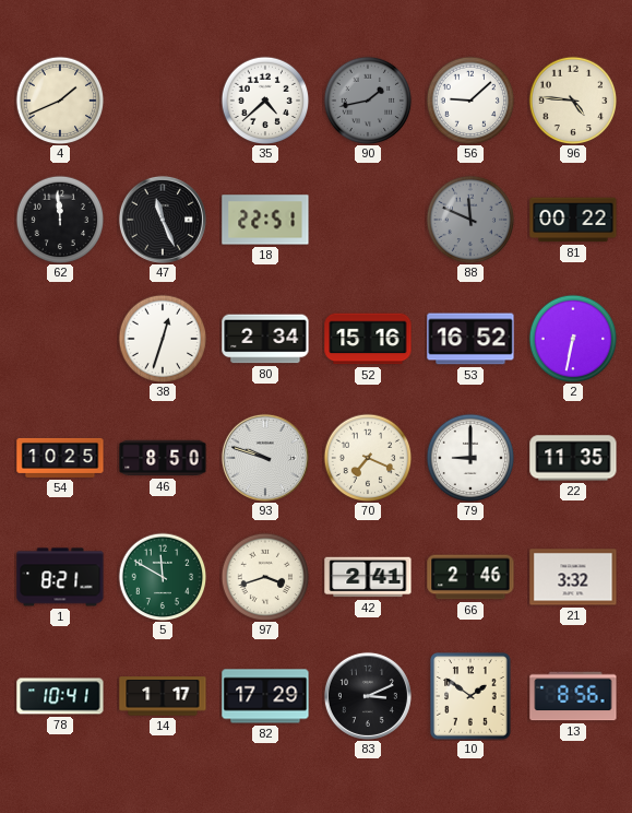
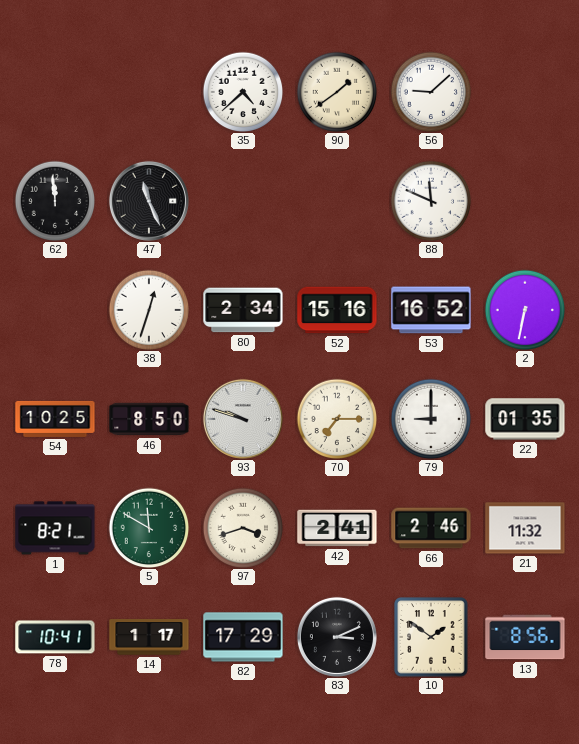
4: 1:41 -> none (60, 101)
90: 1:43 -> 1:39 (337, 92)
90 dial: grey -> cream (337, 92)
96: 4:46 -> none (573, 101)
18: 22:51 -> none (265, 220)
88 dial: grey -> white (431, 201)
81: 00:22 -> none (573, 220)
70: 7:19 -> 7:15 (337, 419)
22: 11:35 -> 01:35 (525, 419)
21: 3:32 -> 11:32 (525, 528)
